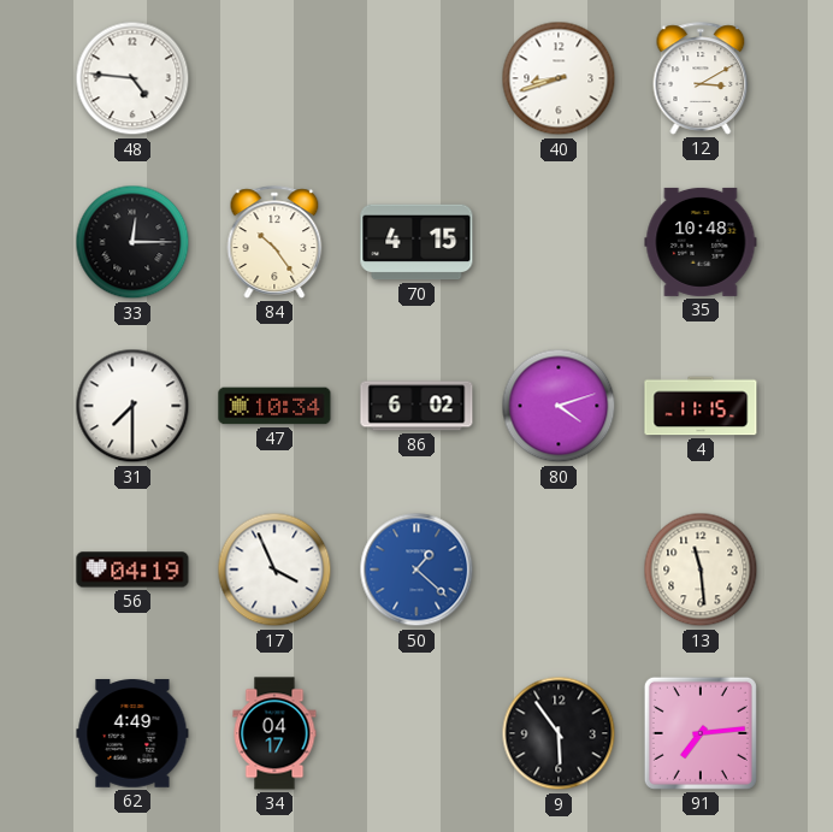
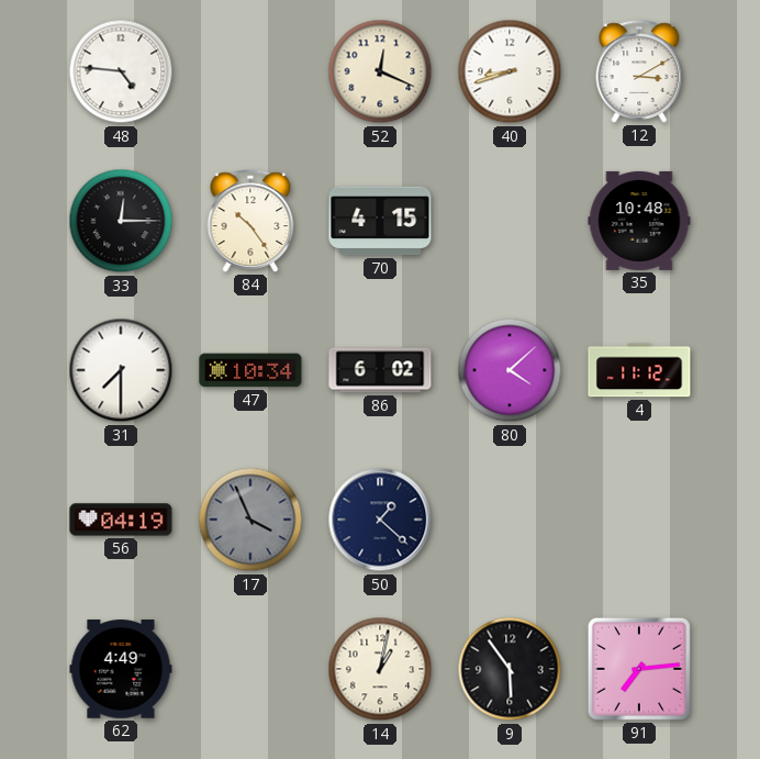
52: none -> 12:19 (380, 71)
80: 4:12 -> 4:08 (510, 370)
4: 11:15 -> 11:12 (639, 370)
17 dial: white -> grey (250, 520)
50 dial: blue -> navy (380, 520)
13: 11:29 -> none (701, 570)
34: 04:17 -> none (274, 733)
14: none -> 1:02 (380, 669)
